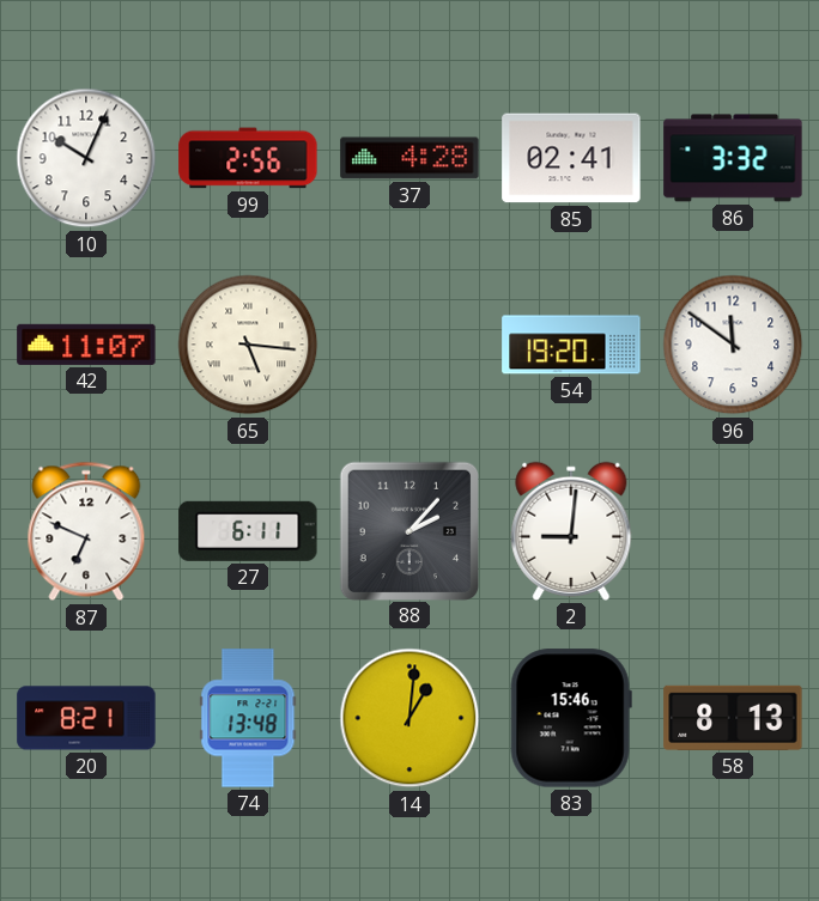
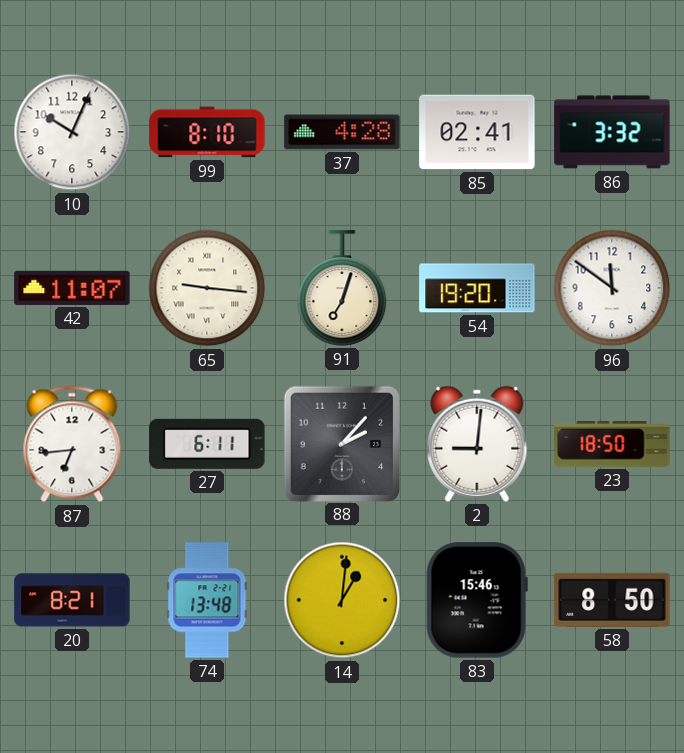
99: 2:56 -> 8:10 (207, 132)
65: 5:16 -> 9:16 (207, 288)
91: none -> 7:03 (342, 288)
87: 6:49 -> 6:44 (72, 444)
23: none -> 18:50 (612, 444)
58: 8:13 -> 8:50 (612, 600)
